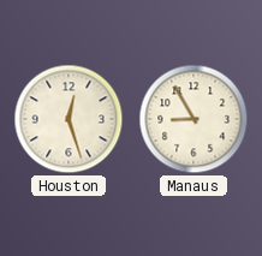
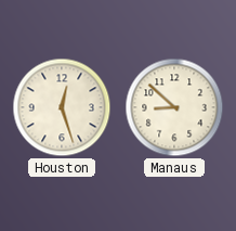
Manaus: 8:55 -> 8:52 (174, 107)
